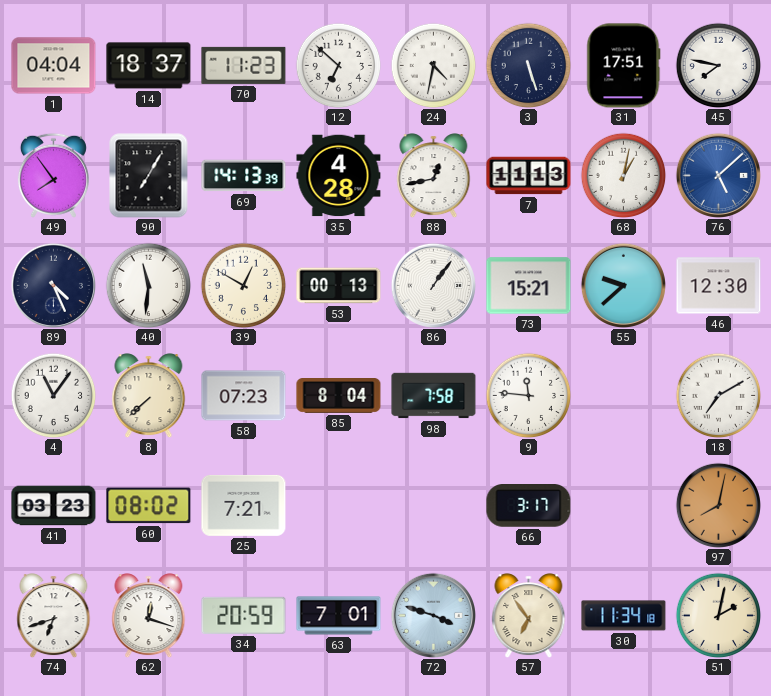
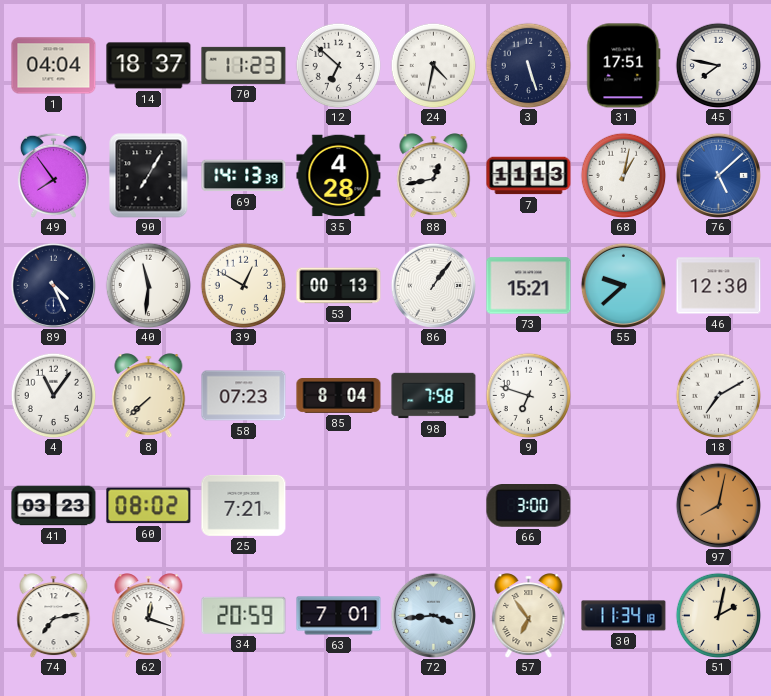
9: 11:46 -> 6:48 (528, 395)
66: 3:17 -> 3:00 (529, 506)
74: 6:42 -> 7:13 (54, 616)
72: 3:48 -> 3:44 (433, 615)
